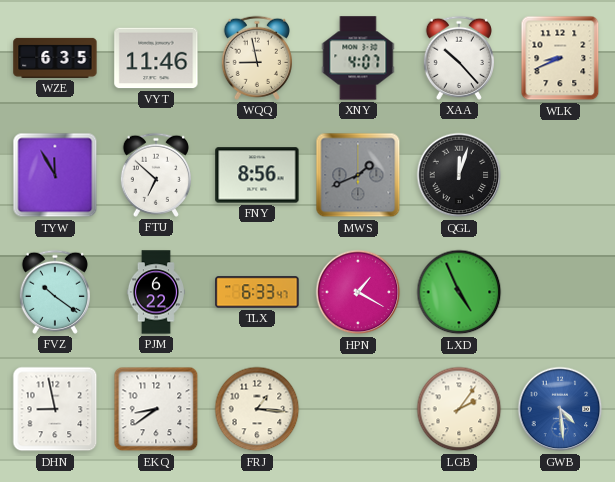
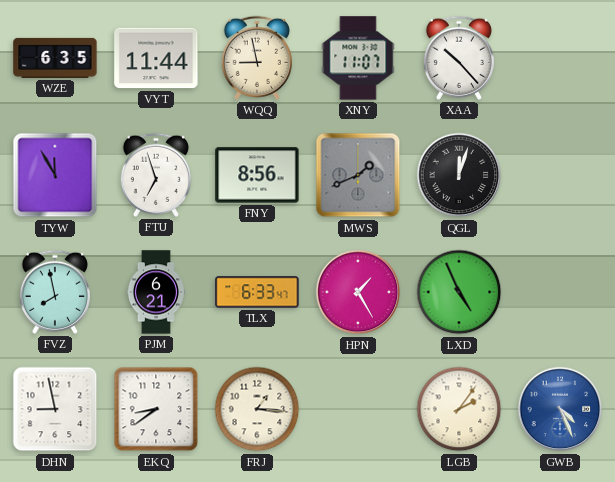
VYT: 11:46 -> 11:44 (156, 58)
XNY: 4:07 -> 11:07 (358, 58)
WLK: 8:41 -> none (560, 58)
FTU: 6:52 -> 6:57 (156, 175)
FVZ: 10:21 -> 7:58 (55, 292)
PJM: 6:22 -> 6:21 (156, 292)
HPN: 1:20 -> 1:25 (358, 292)
GWB: 4:29 -> 4:26 (560, 409)
